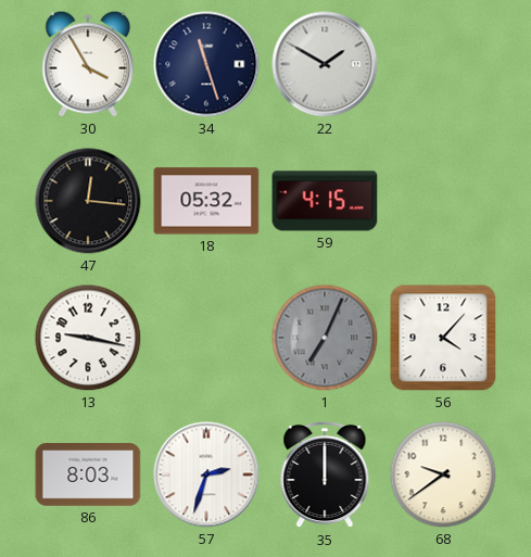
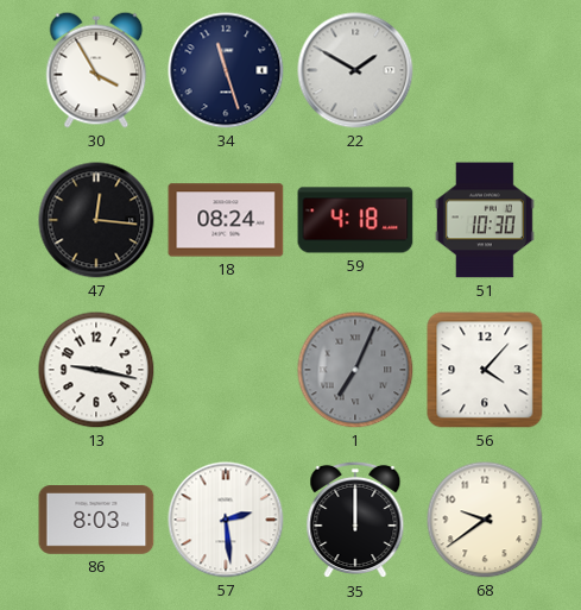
18: 05:32 -> 08:24 (226, 220)
59: 4:15 -> 4:18 (355, 220)
51: none -> 10:30 (485, 220)
57: 2:33 -> 2:29 (226, 520)
